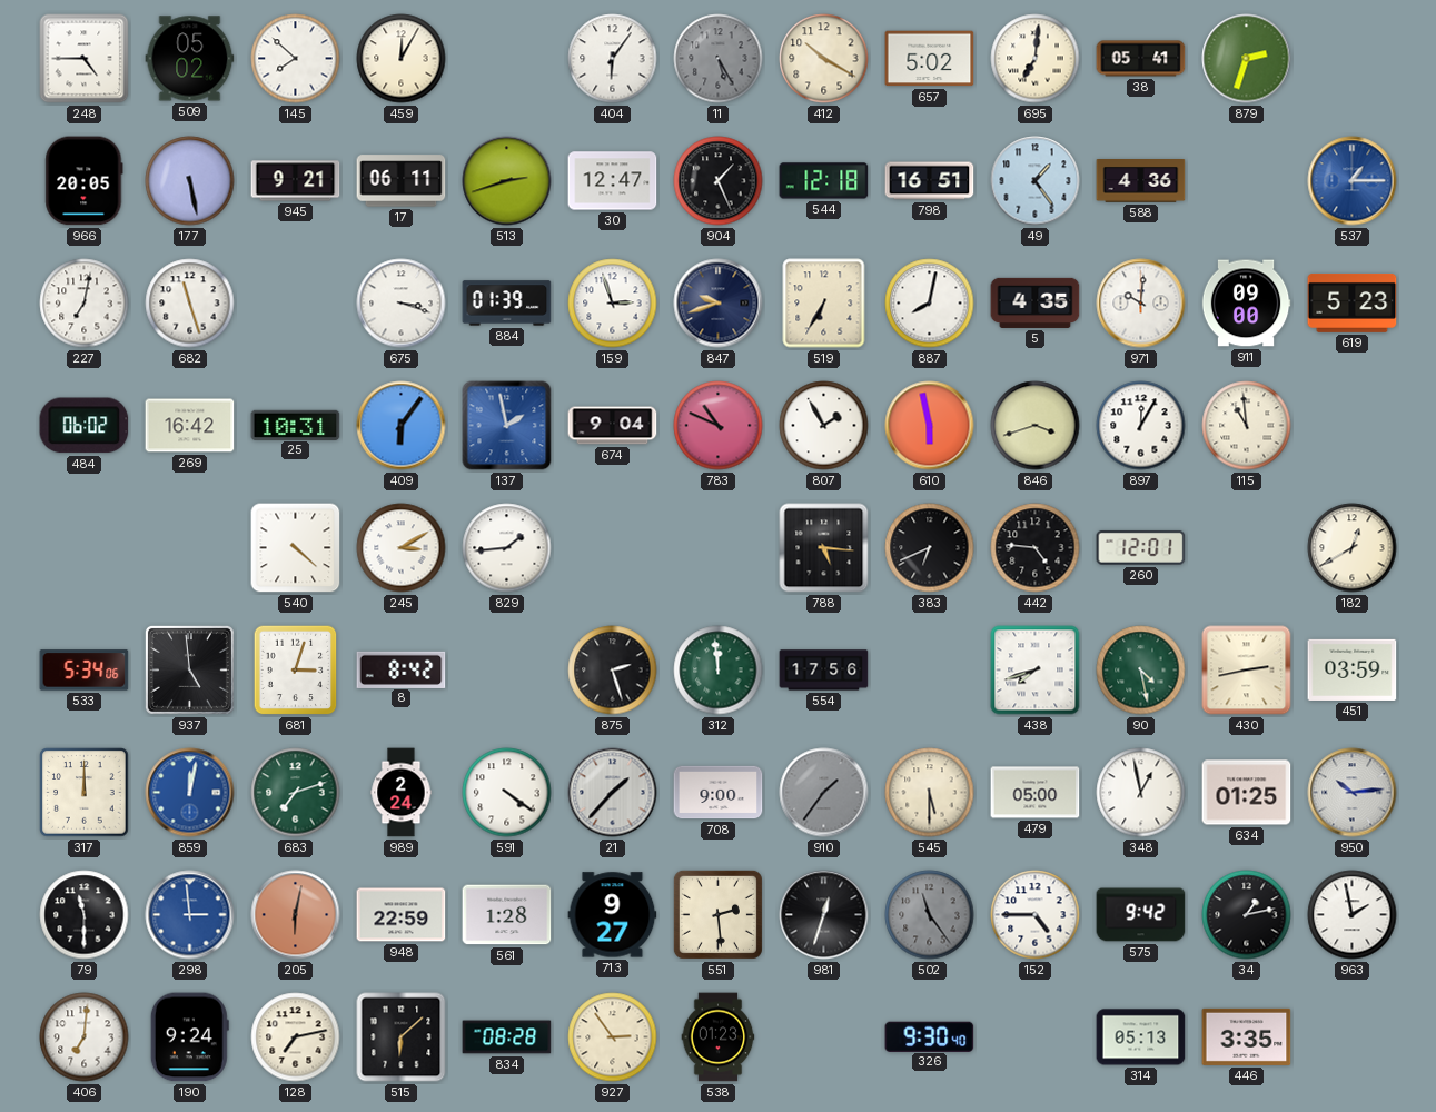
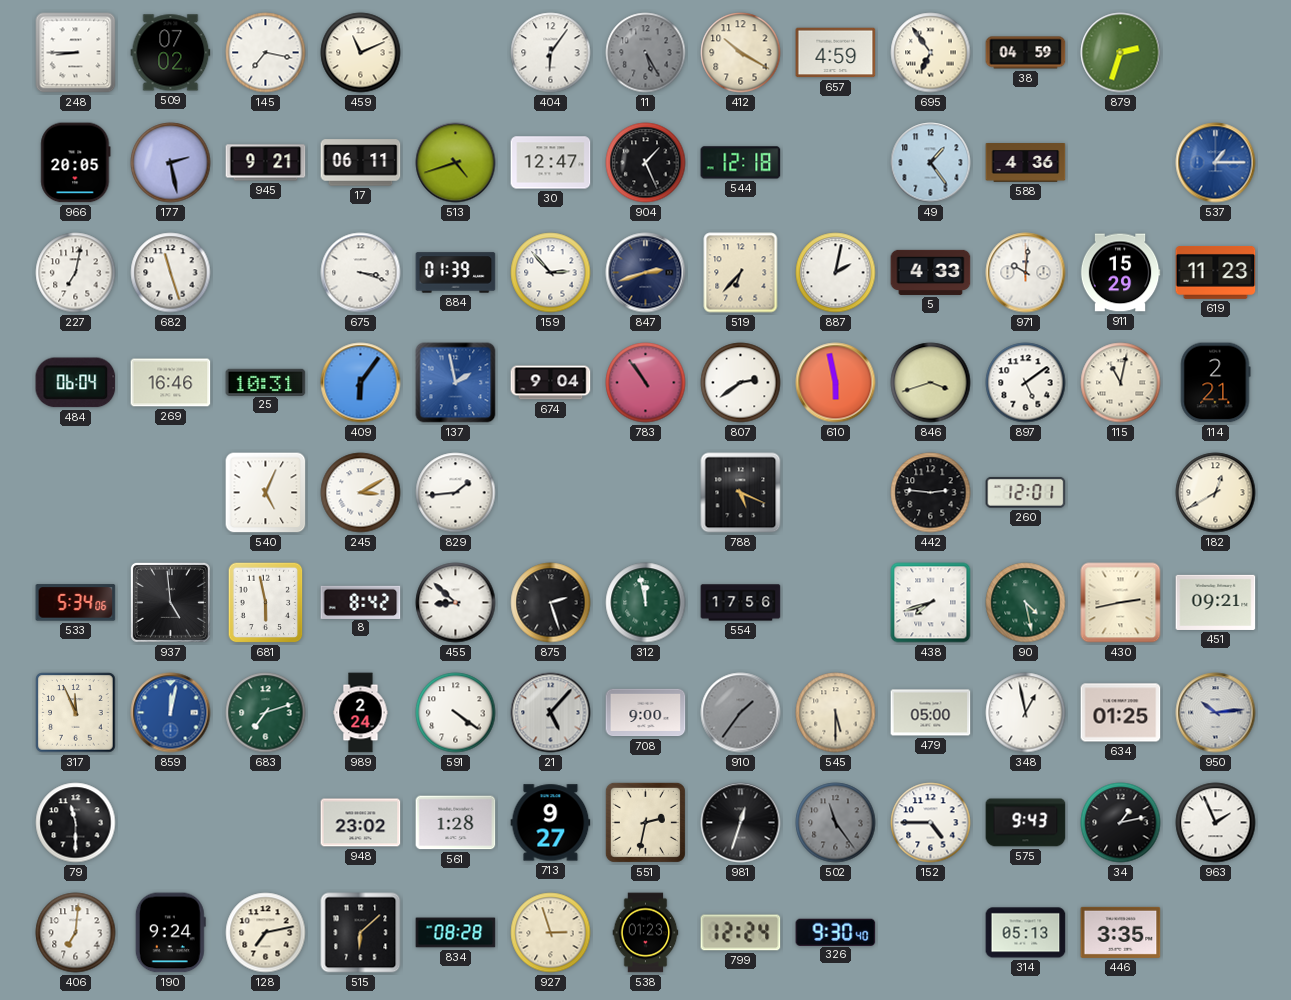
248: 4:45 -> 8:45 (76, 53)
509: 05:02 -> 07:02 (171, 53)
145: 7:52 -> 7:17 (266, 53)
459: 12:05 -> 11:11 (361, 53)
657: 5:02 -> 4:59 (836, 53)
695: 7:01 -> 6:54 (931, 53)
38: 05:41 -> 04:59 (1026, 53)
177: 5:28 -> 2:28 (171, 163)
513: 2:42 -> 4:42 (456, 163)
798: 16:51 -> none (930, 181)
159: 2:57 -> 2:53 (551, 273)
847: 9:42 -> 2:42 (646, 273)
519: 6:35 -> 6:37 (741, 273)
887: 8:02 -> 2:02 (836, 273)
5: 4:35 -> 4:33 (931, 272)
911: 09:00 -> 15:29 (1120, 273)
619: 5:23 -> 11:23 (1216, 273)
484: 06:02 -> 06:04 (76, 383)
269: 16:42 -> 16:46 (171, 383)
783: 10:49 -> 10:54 (646, 383)
807: 1:55 -> 2:39 (741, 383)
897: 12:05 -> 5:09 (1026, 383)
115: 10:59 -> 11:02 (1121, 383)
114: none -> 2:21 (1215, 383)
540: 4:22 -> 5:04 (266, 493)
788: 5:16 -> 5:19 (741, 493)
383: 6:41 -> none (930, 548)
442: 4:46 -> 2:46 (931, 493)
681: 3:03 -> 5:58 (266, 603)
455: none -> 8:52 (456, 603)
312: 11:59 -> 11:58 (646, 603)
451: 03:59 -> 09:21 (1216, 602)
317: 12:00 -> 11:56 (76, 713)
21: 1:37 -> 5:07 (551, 713)
298: 2:59 -> none (190, 915)
205: 6:02 -> none (296, 915)
948: 22:59 -> 23:02 (361, 823)
551: 2:29 -> 2:32 (645, 822)
575: 9:42 -> 9:43 (1026, 823)
963: 1:58 -> 1:56 (1216, 823)
927: 2:54 -> 2:57 (551, 933)
799: none -> 12:24 (741, 933)
